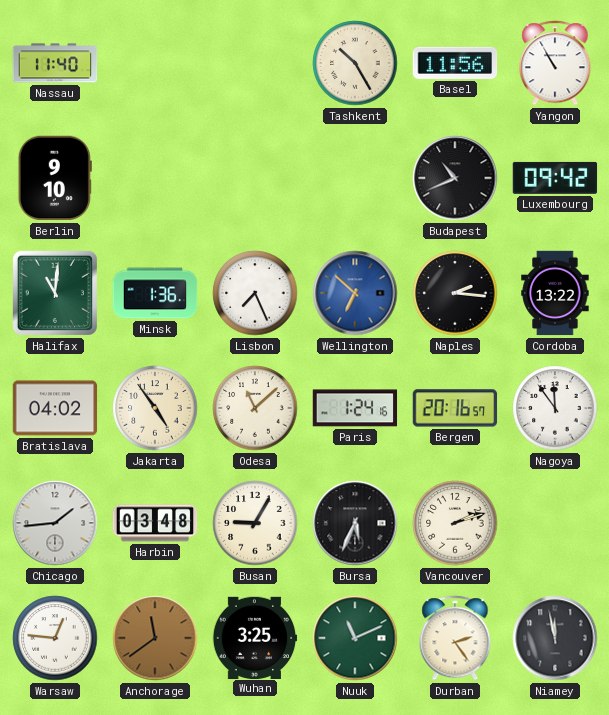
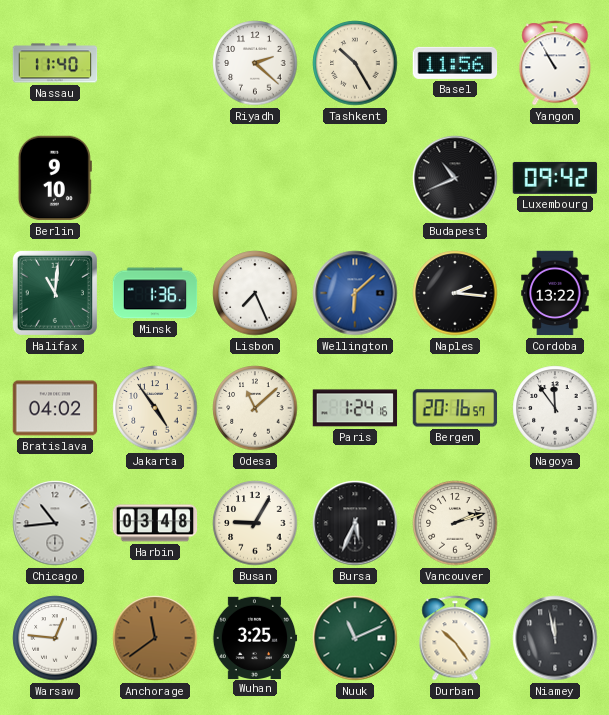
Riyadh: none -> 2:22 (255, 63)
Wellington: 6:52 -> 6:08 (355, 293)
Chicago: 1:44 -> 10:44 (55, 523)
Durban: 2:24 -> 10:24 (455, 638)
